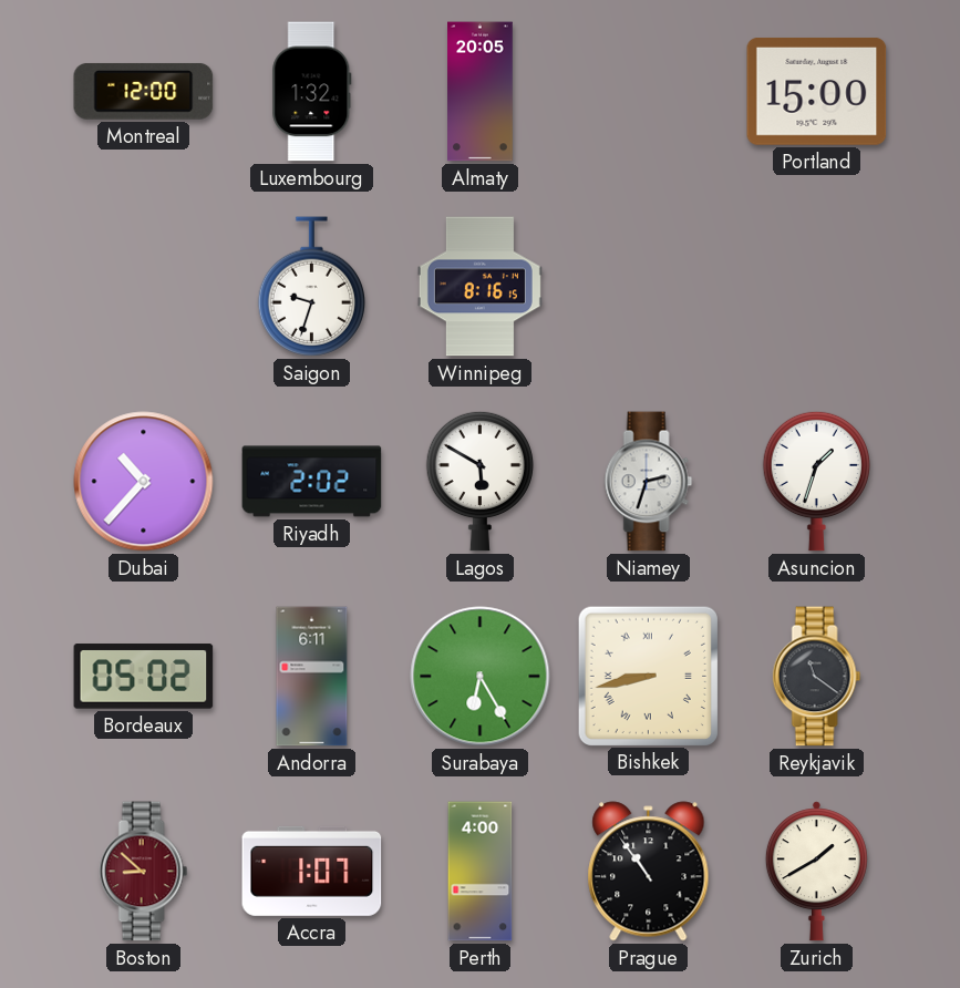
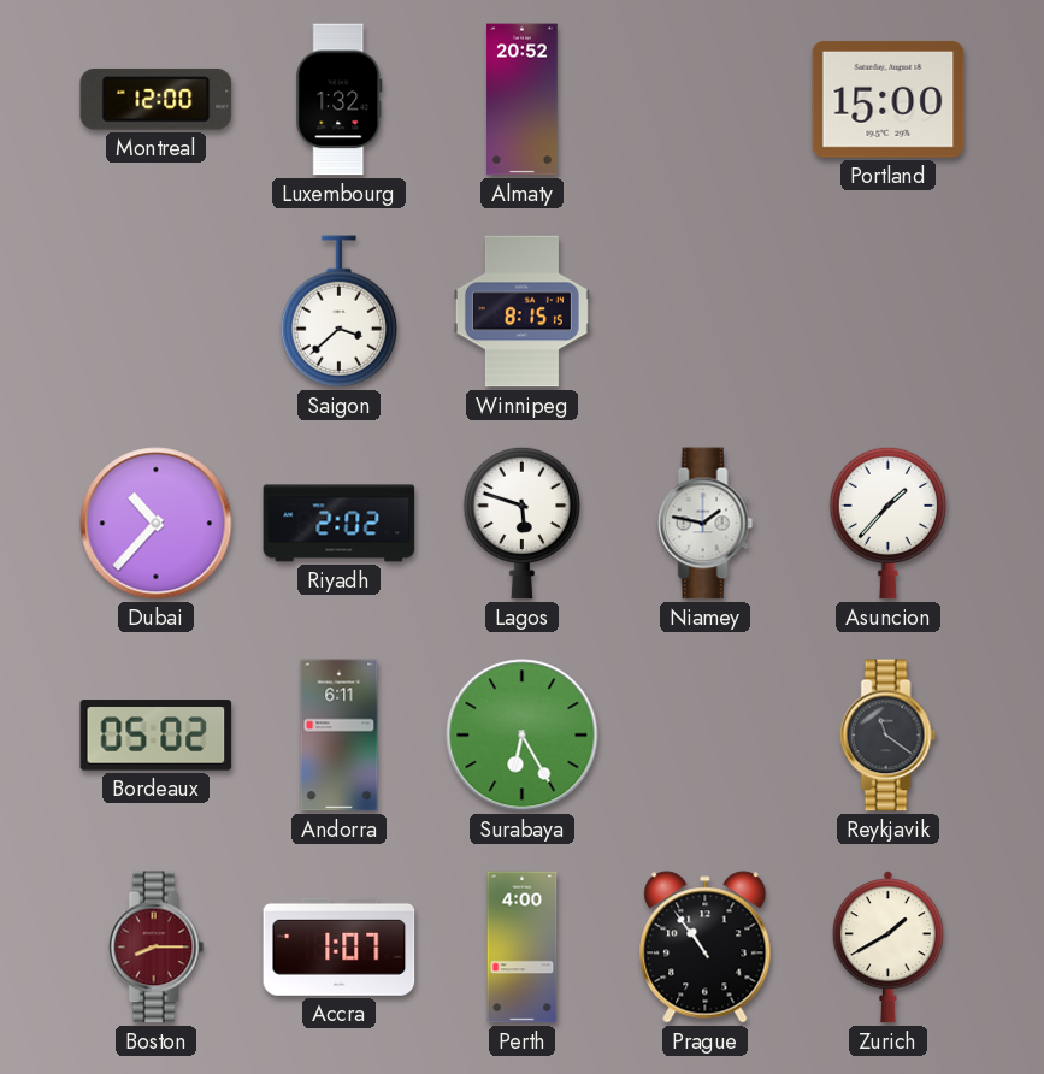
Almaty: 20:05 -> 20:52 (523, 100)
Saigon: 9:33 -> 3:38 (338, 312)
Winnipeg: 8:16 -> 8:15 (521, 312)
Lagos: 5:50 -> 5:48 (521, 523)
Niamey: 2:33 -> 1:47 (706, 524)
Asuncion: 1:33 -> 1:37 (887, 523)
Bishkek: 8:43 -> none (648, 676)
Boston: 8:52 -> 8:15 (157, 948)
